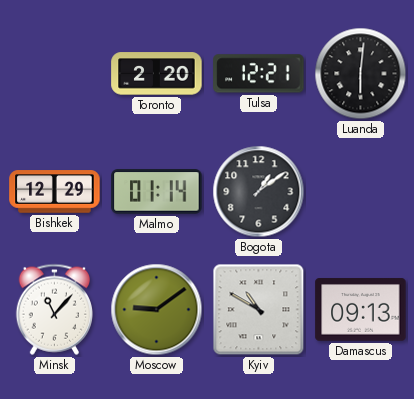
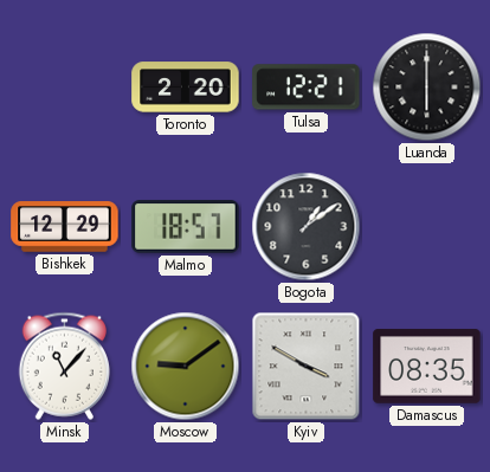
Luanda: 6:01 -> 6:00 (427, 88)
Malmo: 01:14 -> 18:57 (186, 227)
Kyiv: 10:50 -> 3:50 (307, 367)
Damascus: 09:13 -> 08:35 (427, 367)
